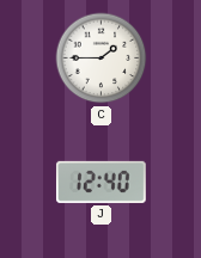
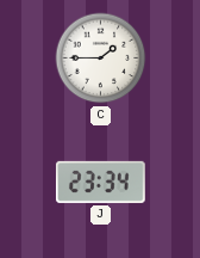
J: 12:40 -> 23:34 (100, 182)
